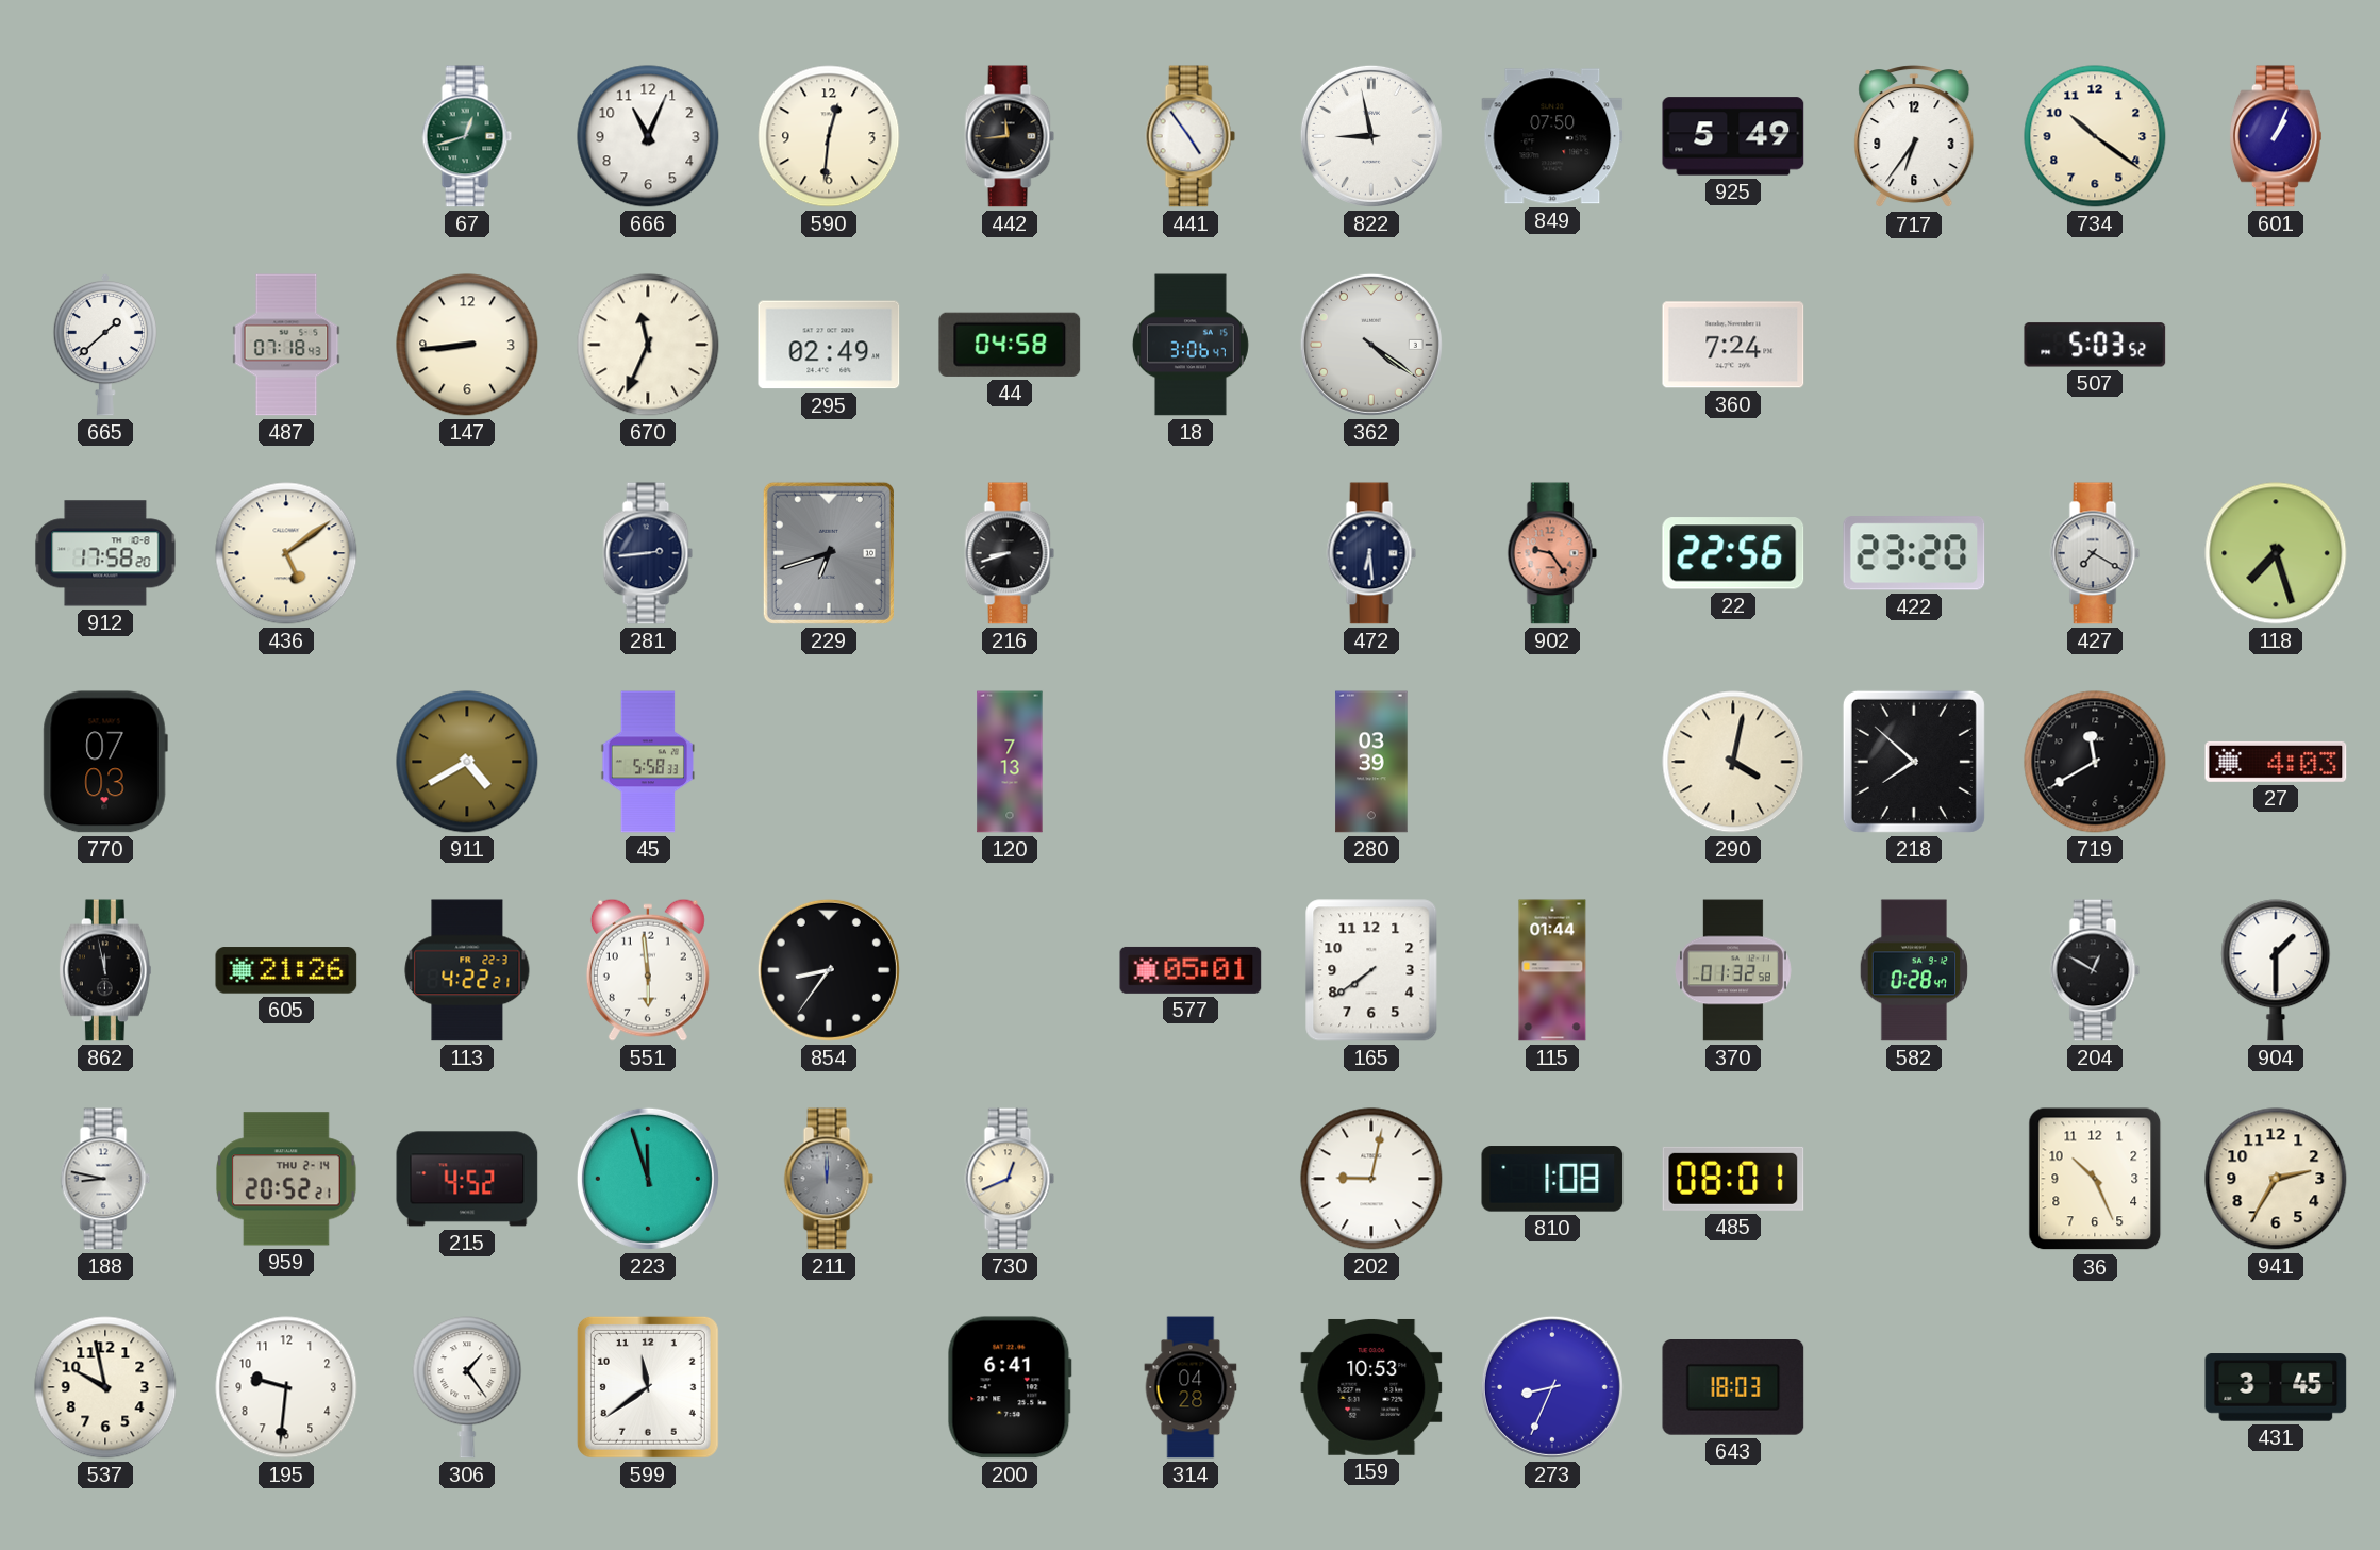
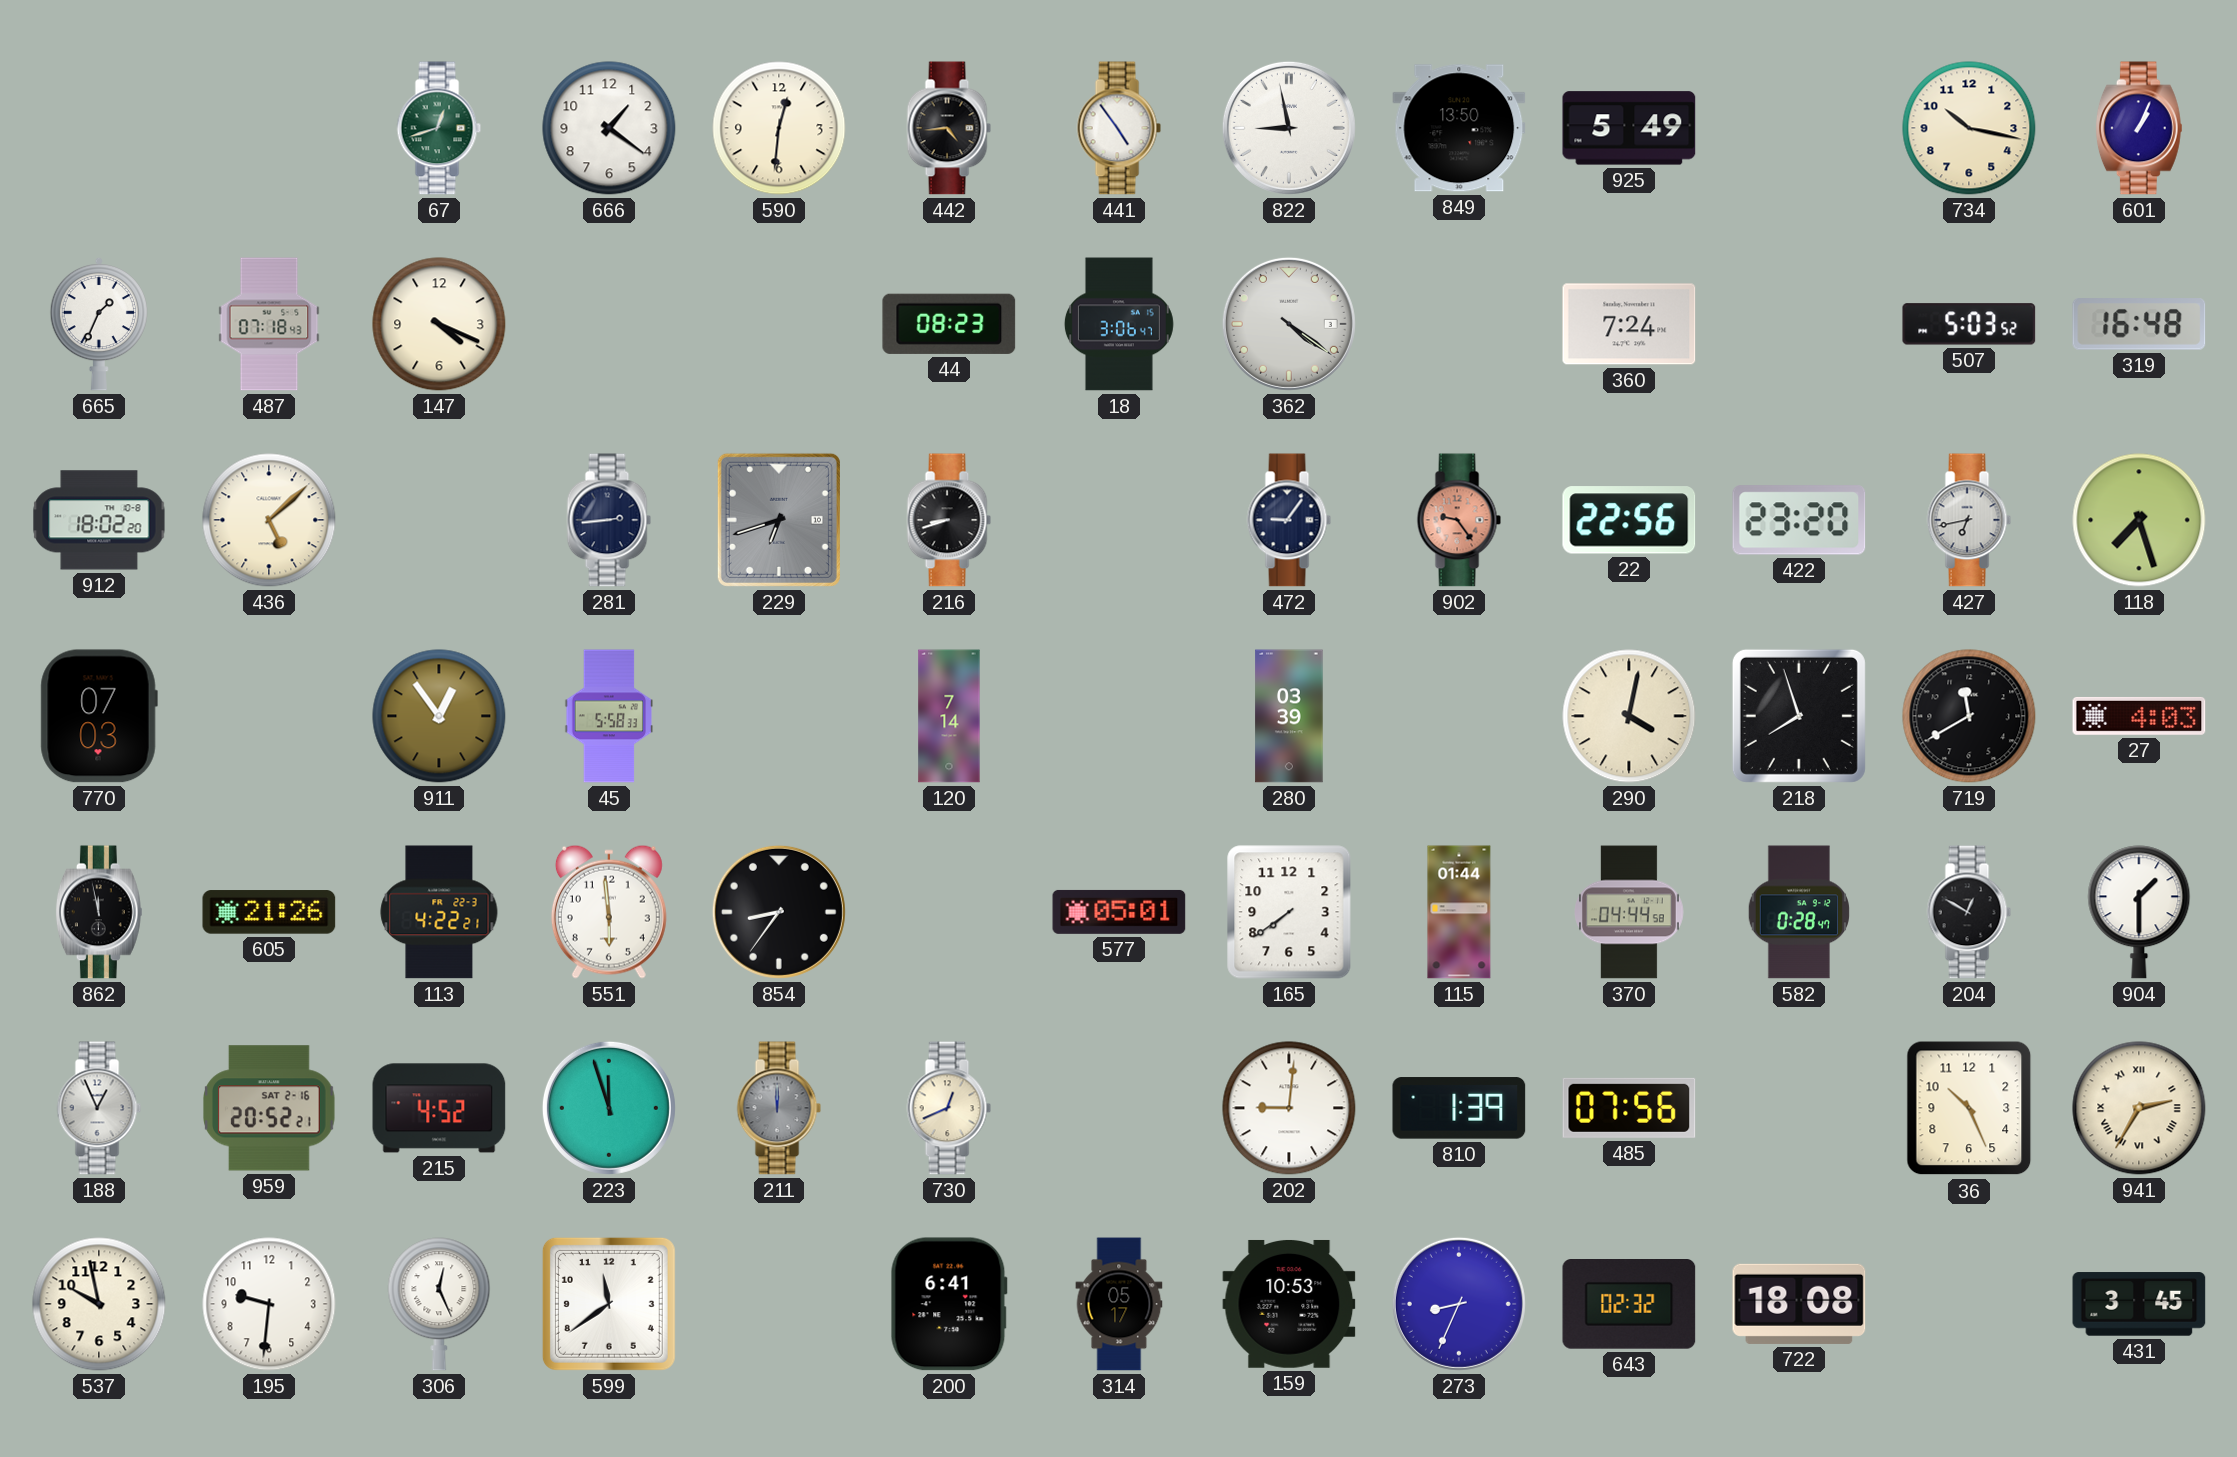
666: 11:04 -> 1:21 (609, 128)
442: 11:44 -> 4:44 (949, 128)
849: 07:50 -> 13:50 (1459, 128)
717: 6:36 -> none (1914, 137)
734: 10:21 -> 10:17 (1969, 128)
665: 1:38 -> 1:34 (99, 324)
147: 8:44 -> 4:19 (439, 324)
670: 11:34 -> none (648, 345)
295: 02:49 -> none (829, 345)
44: 04:58 -> 08:23 (949, 324)
319: none -> 16:48 (2139, 324)
912: 17:58 -> 18:02 (99, 520)
436: 5:09 -> 5:08 (269, 520)
472: 6:29 -> 9:06 (1289, 520)
427: 7:20 -> 6:43 (1969, 520)
911: 4:40 -> 12:54 (439, 716)
120: 7:13 -> 7:14 (949, 716)
218: 7:52 -> 7:57 (1799, 716)
370: 01:32 -> 04:44 (1630, 912)
188: 8:47 -> 12:56 (99, 1108)
959 date: THU 2-14 -> SAT 2-16 (270, 1108)
202: 9:02 -> 9:01 (1289, 1108)
810: 1:08 -> 1:39 (1459, 1108)
485: 08:01 -> 07:56 (1629, 1108)
941 numerals: Arabic -> Roman (2139, 1108)
306: 1:24 -> 12:26 (439, 1304)
314: 04:28 -> 05:17 (1119, 1304)
643: 18:03 -> 02:32 (1629, 1305)
722: none -> 18:08 (1799, 1304)
